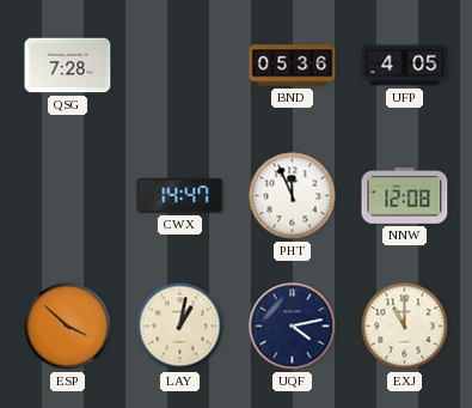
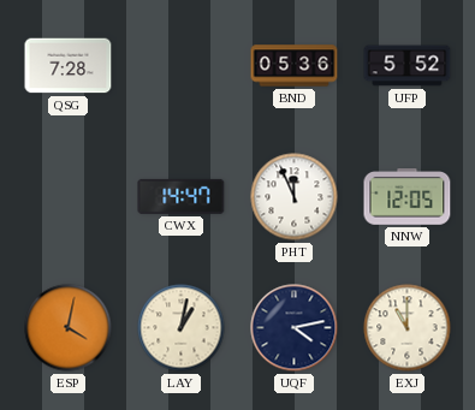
UFP: 4:05 -> 5:52 (408, 66)
NNW: 12:08 -> 12:05 (408, 197)
ESP: 3:52 -> 4:02 (69, 328)
